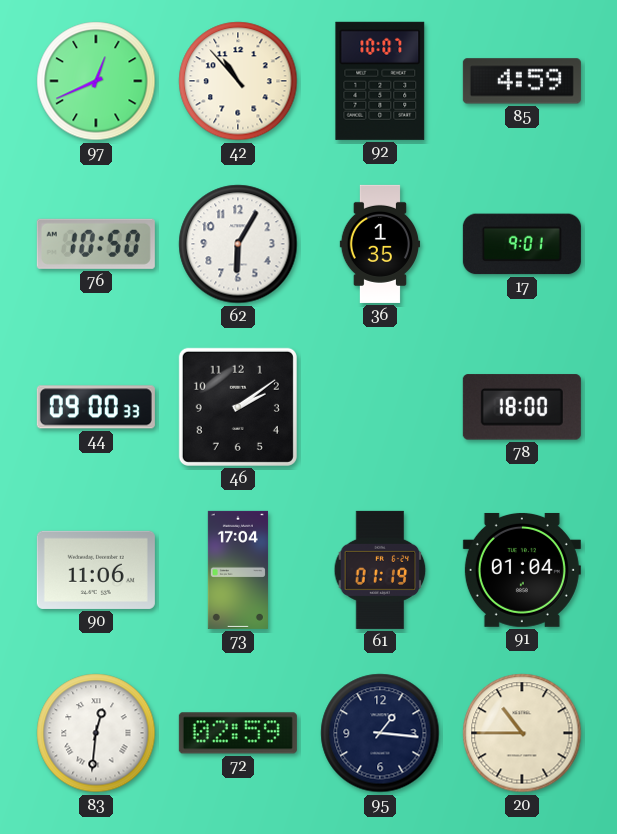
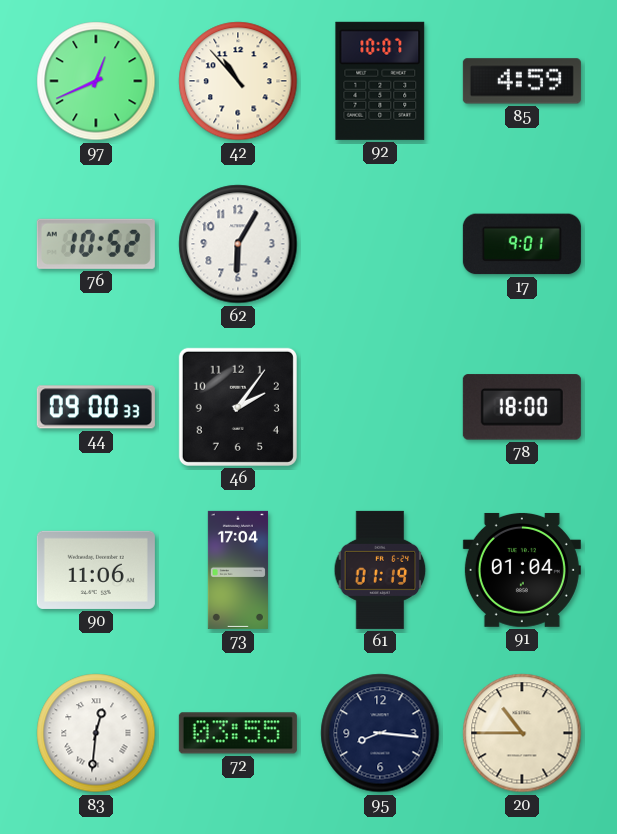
76: 10:50 -> 10:52 (96, 244)
36: 1:35 -> none (380, 244)
46: 2:09 -> 2:06 (238, 407)
72: 02:59 -> 03:55 (238, 733)
95: 1:16 -> 8:16 (380, 733)
